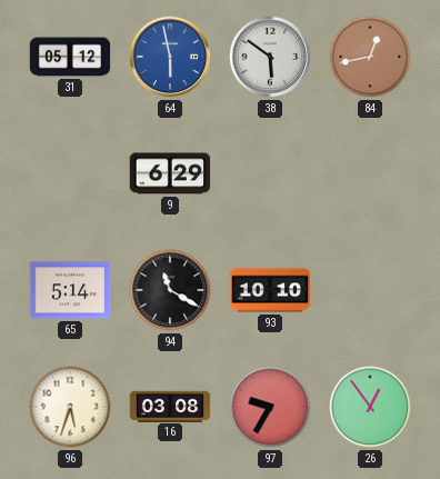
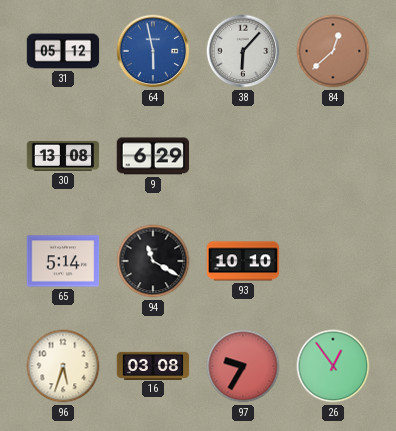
38: 5:51 -> 6:07 (243, 51)
84: 12:43 -> 12:38 (333, 51)
30: none -> 13:08 (63, 156)
